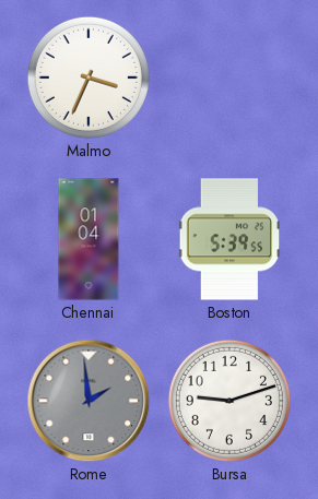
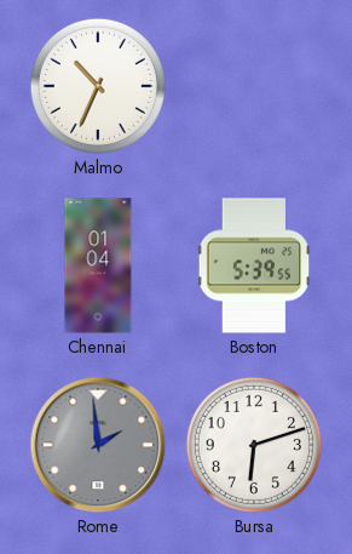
Malmo: 3:34 -> 10:34 (98, 86)
Bursa: 9:12 -> 6:12 (254, 445)
